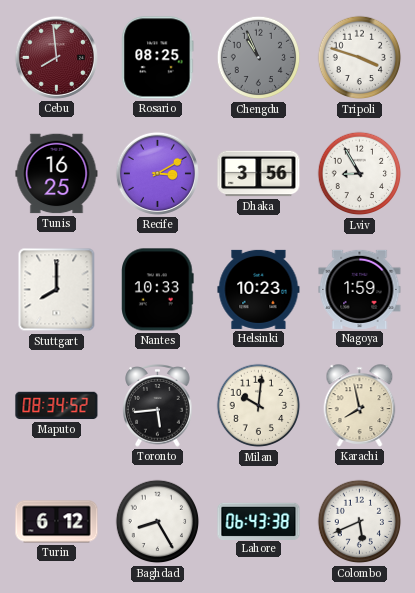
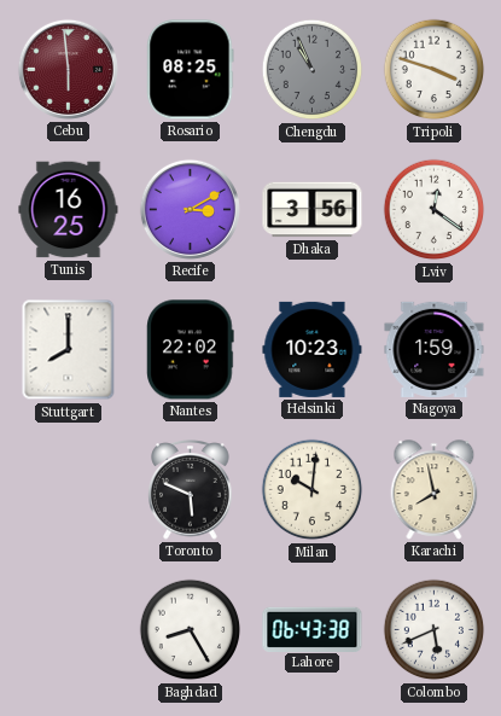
Cebu: 7:59 -> 5:59 (68, 69)
Lviv: 8:55 -> 12:21 (435, 210)
Nantes: 10:33 -> 22:02 (191, 350)
Maputo: 08:34 -> none (57, 406)
Toronto: 5:44 -> 5:49 (191, 490)
Turin: 6:12 -> none (57, 522)
